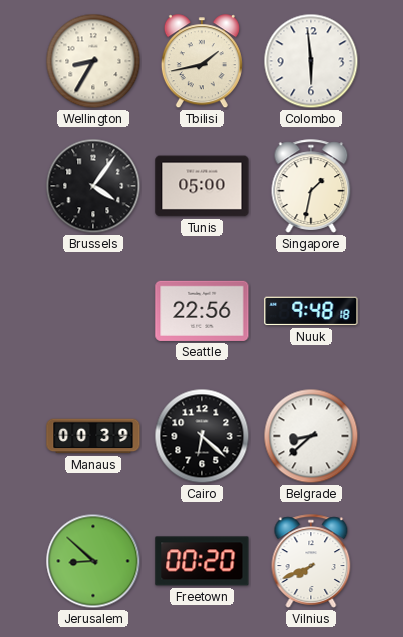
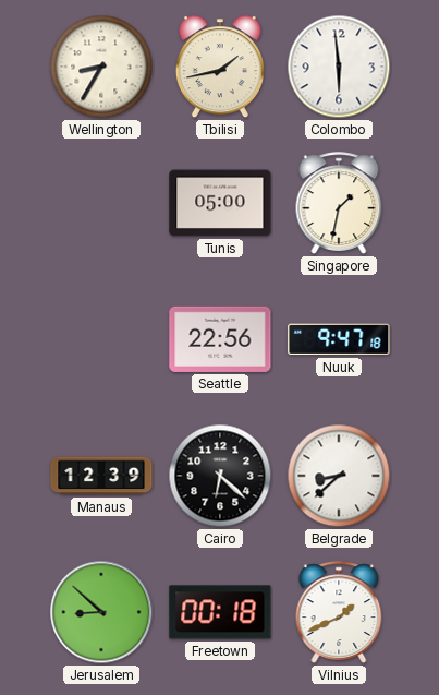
Brussels: 4:06 -> none (93, 186)
Nuuk: 9:48 -> 9:47 (339, 339)
Manaus: 00:39 -> 12:39 (101, 476)
Freetown: 00:20 -> 00:18 (220, 612)
Vilnius: 7:41 -> 1:41 (339, 612)
